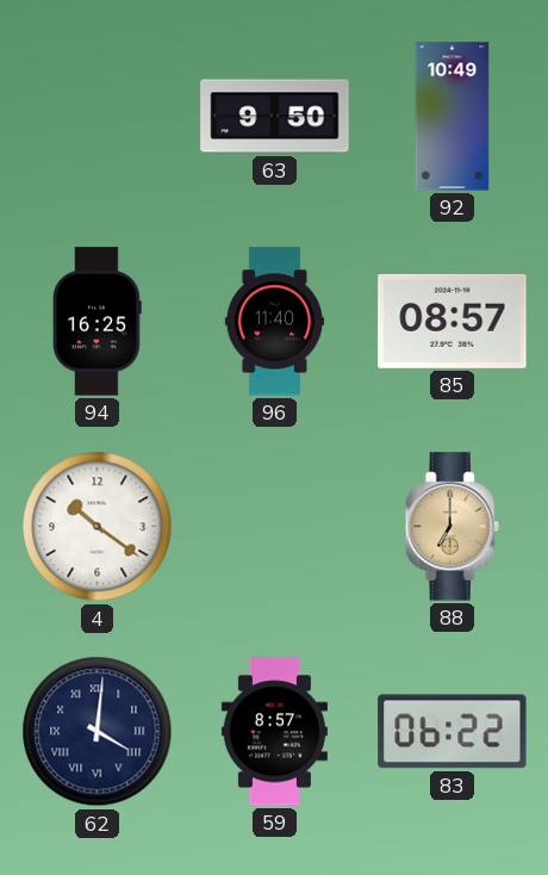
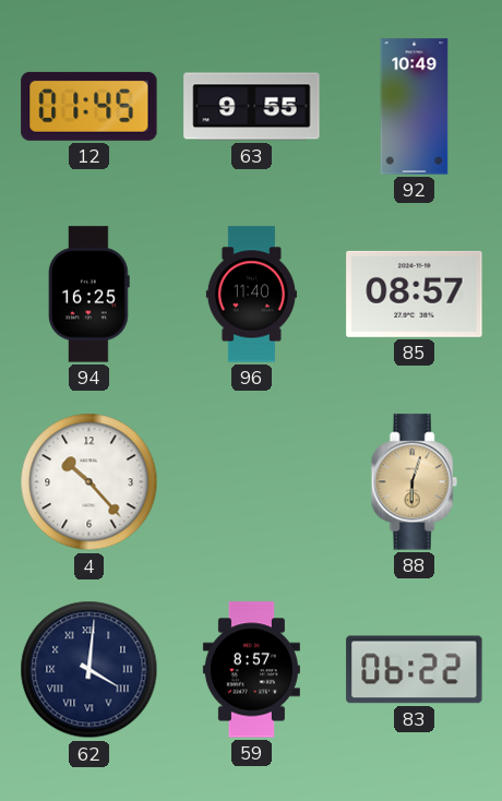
12: none -> 01:45 (89, 106)
63: 9:50 -> 9:55 (252, 107)
4: 10:21 -> 10:23 (89, 482)
88: 7:00 -> 6:03 (414, 482)
